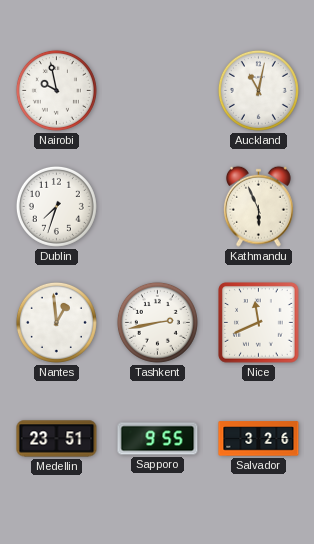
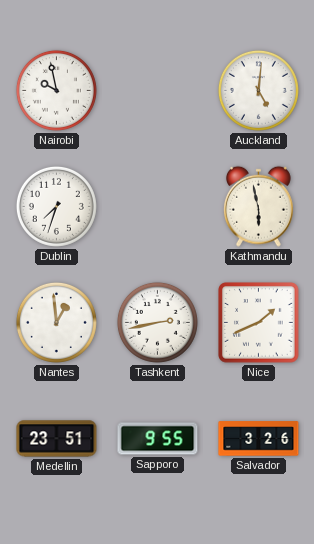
Auckland: 11:02 -> 5:01 (258, 90)
Kathmandu: 5:56 -> 5:58 (258, 206)
Nice: 11:41 -> 1:41 (259, 323)
